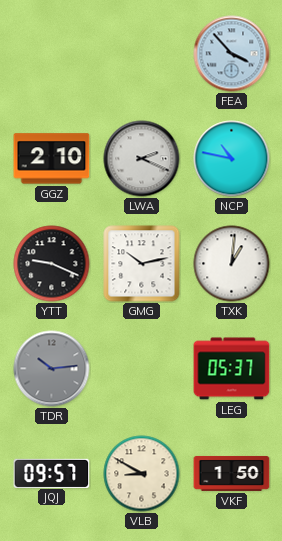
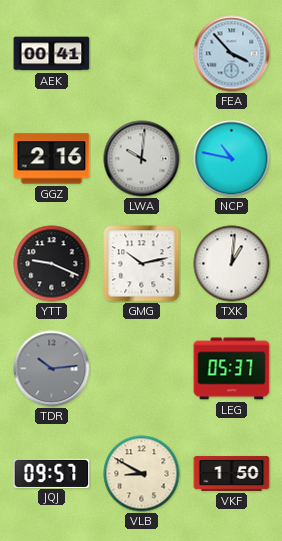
AEK: none -> 00:41 (52, 54)
GGZ: 2:10 -> 2:16 (52, 159)
LWA: 2:19 -> 10:01 (142, 159)
